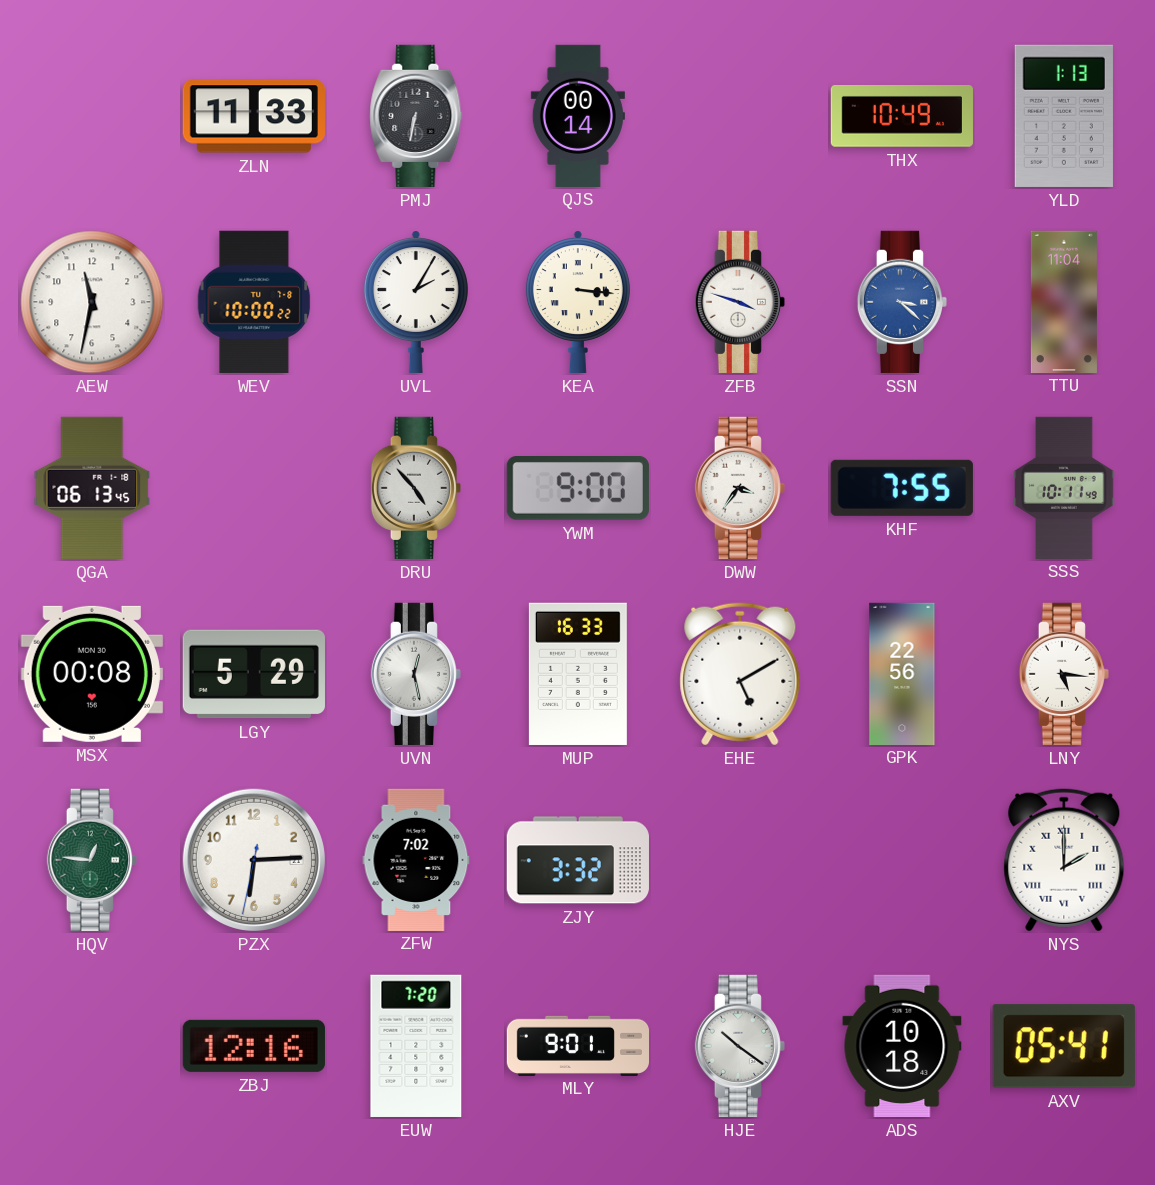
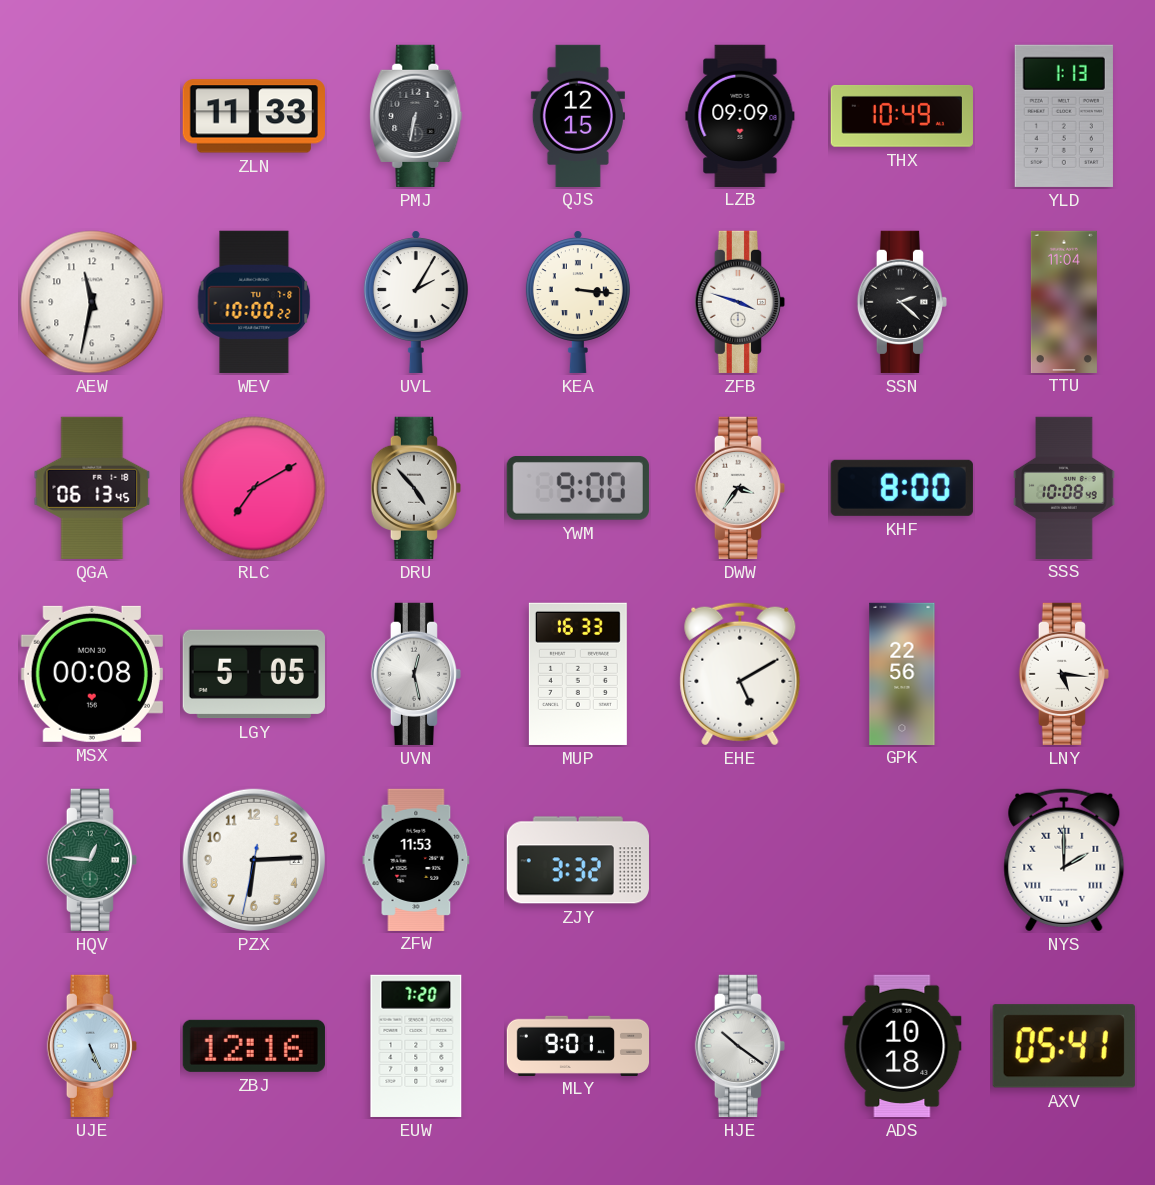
QJS: 00:14 -> 12:15 (578, 115)
LZB: none -> 09:09 (740, 115)
SSN: 3:22 -> 2:22 (901, 302)
SSN dial: blue -> black (901, 302)
RLC: none -> 7:10 (254, 488)
KHF: 7:55 -> 8:00 (902, 488)
SSS: 10:11 -> 10:08 (1064, 487)
LGY: 5:29 -> 5:05 (254, 674)
ZFW: 7:02 -> 11:53 (416, 859)
UJE: none -> 5:26 (91, 1046)
